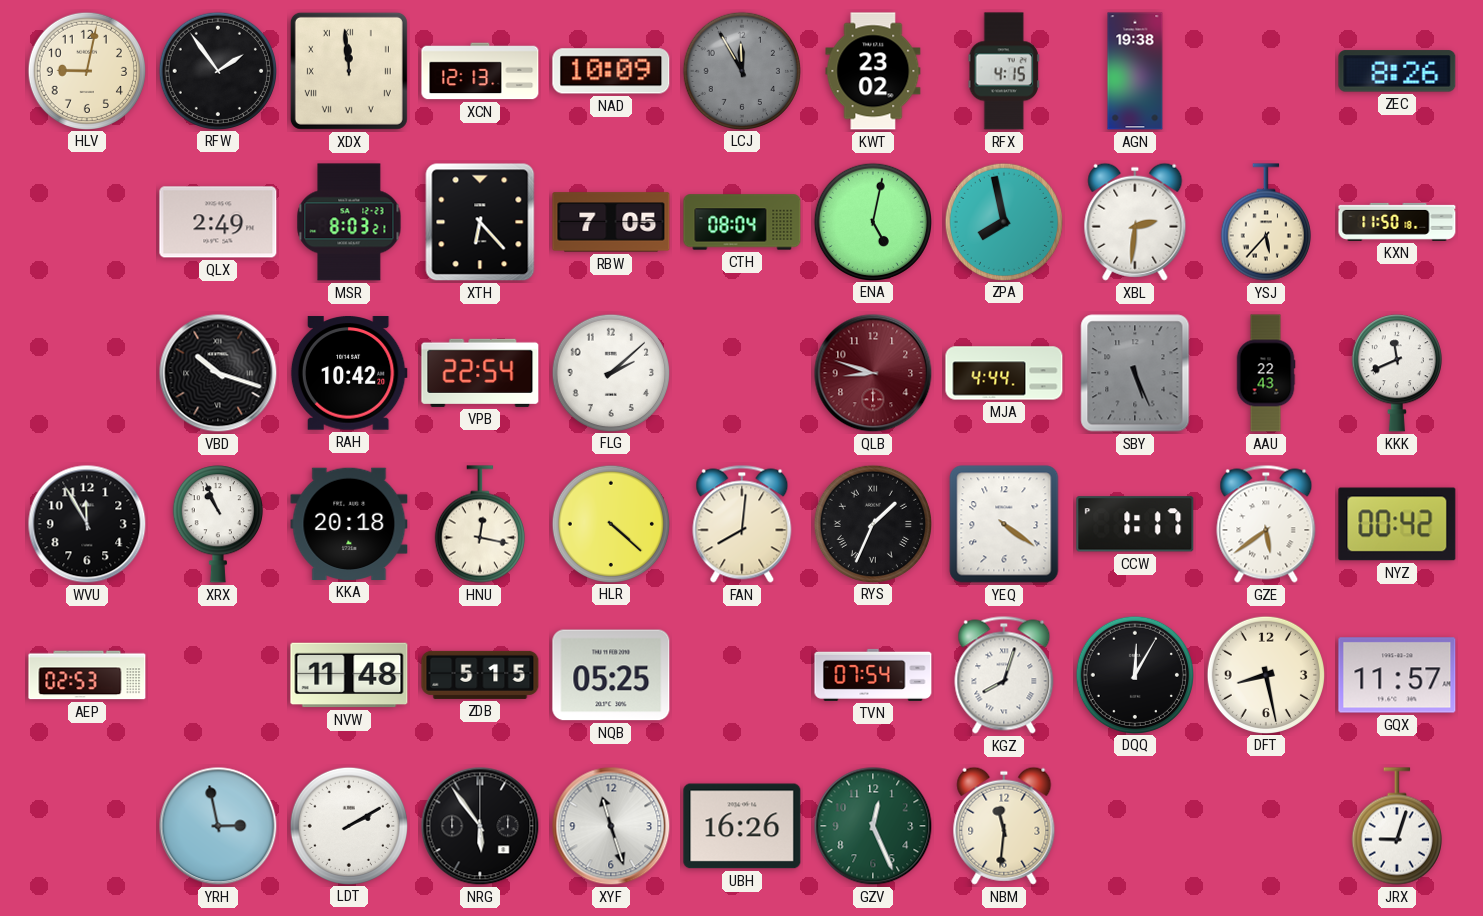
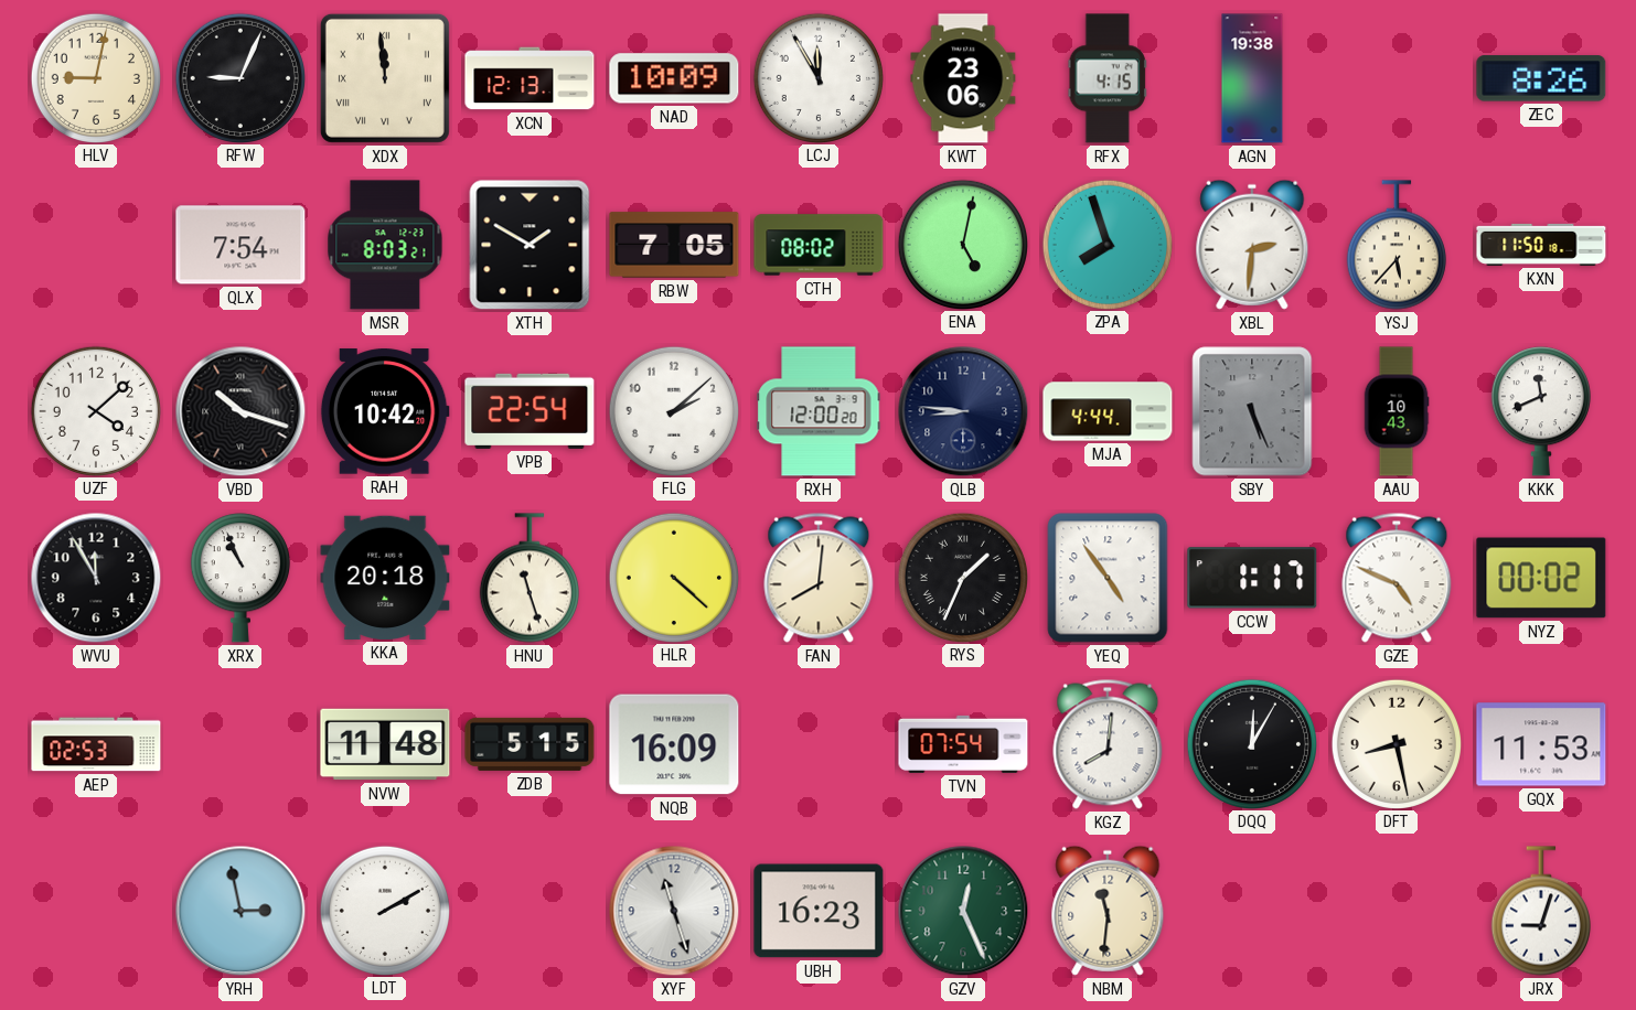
RFW: 1:54 -> 9:04 (239, 77)
LCJ dial: grey -> white (817, 77)
KWT: 23:02 -> 23:06 (963, 78)
QLX: 2:49 -> 7:54 (240, 245)
XTH: 6:23 -> 1:50 (530, 245)
CTH: 08:04 -> 08:02 (819, 245)
ZPA: 7:58 -> 7:57 (1106, 244)
UZF: none -> 4:08 (95, 410)
RXH: none -> 12:00 (819, 411)
QLB: 8:48 -> 8:46 (963, 411)
QLB dial: burgundy -> navy (963, 411)
AAU: 22:43 -> 10:43 (1397, 411)
HNU: 12:17 -> 11:27 (530, 578)
YEQ: 4:21 -> 4:54 (1108, 578)
GZE: 5:39 -> 4:49 (1397, 578)
NYZ: 00:42 -> 00:02 (1541, 578)
NQB: 05:25 -> 16:09 (674, 744)
KGZ: 8:03 -> 8:01 (1108, 744)
GQX: 11:57 -> 11:53 (1541, 744)
NRG: 5:54 -> none (480, 826)
UBH: 16:26 -> 16:23 (819, 911)
